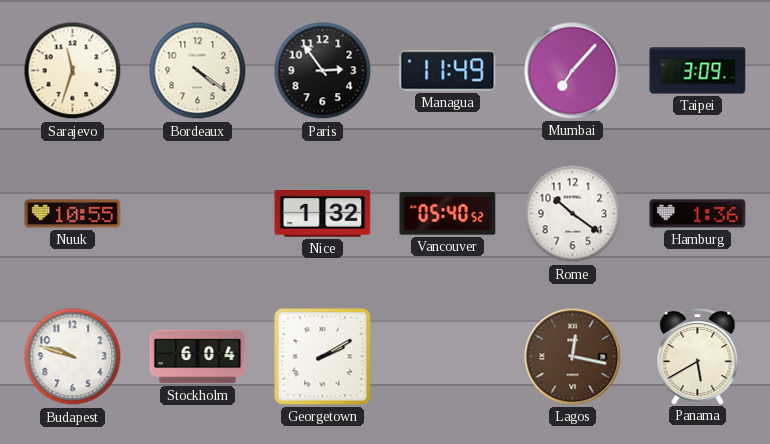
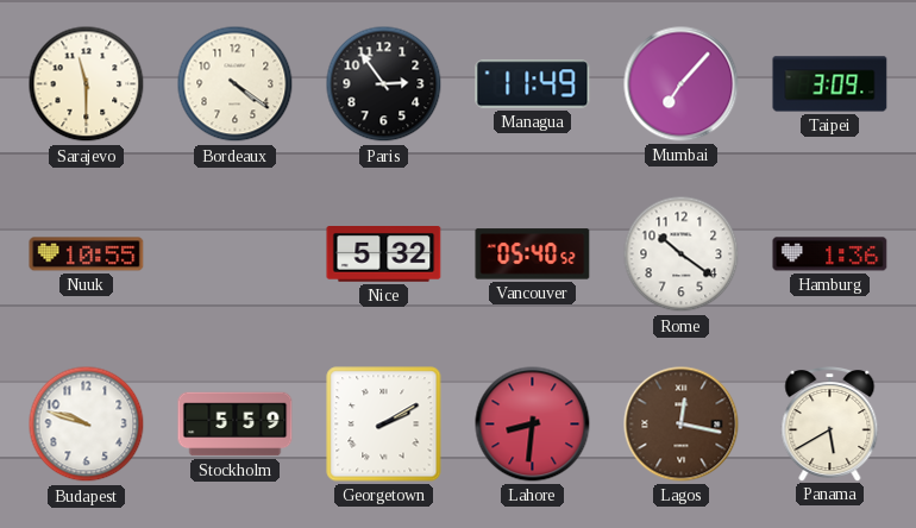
Sarajevo: 11:33 -> 11:30 (87, 84)
Nice: 1:32 -> 5:32 (384, 254)
Stockholm: 6:04 -> 5:59 (236, 425)
Lahore: none -> 8:31 (533, 425)
